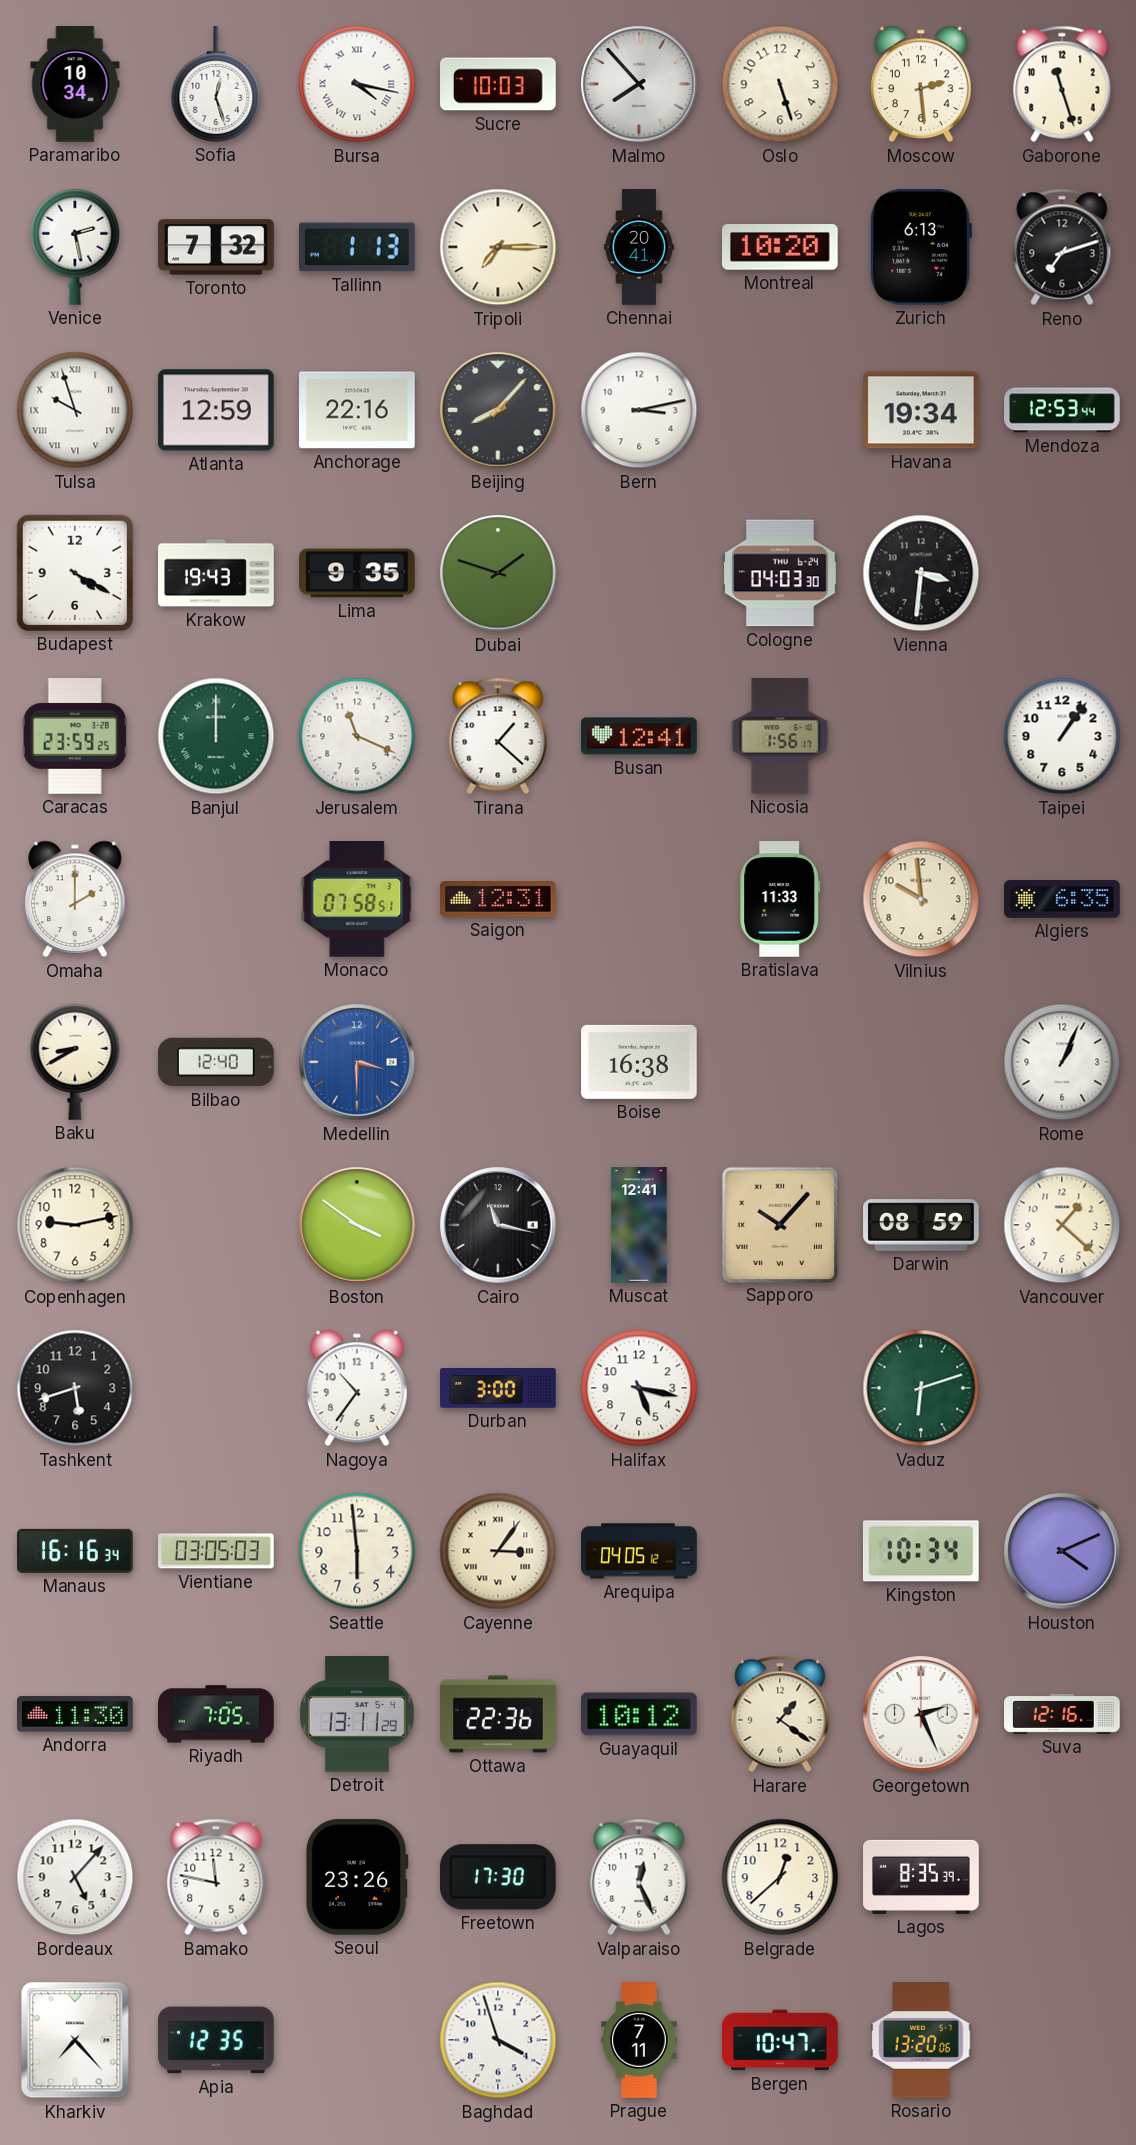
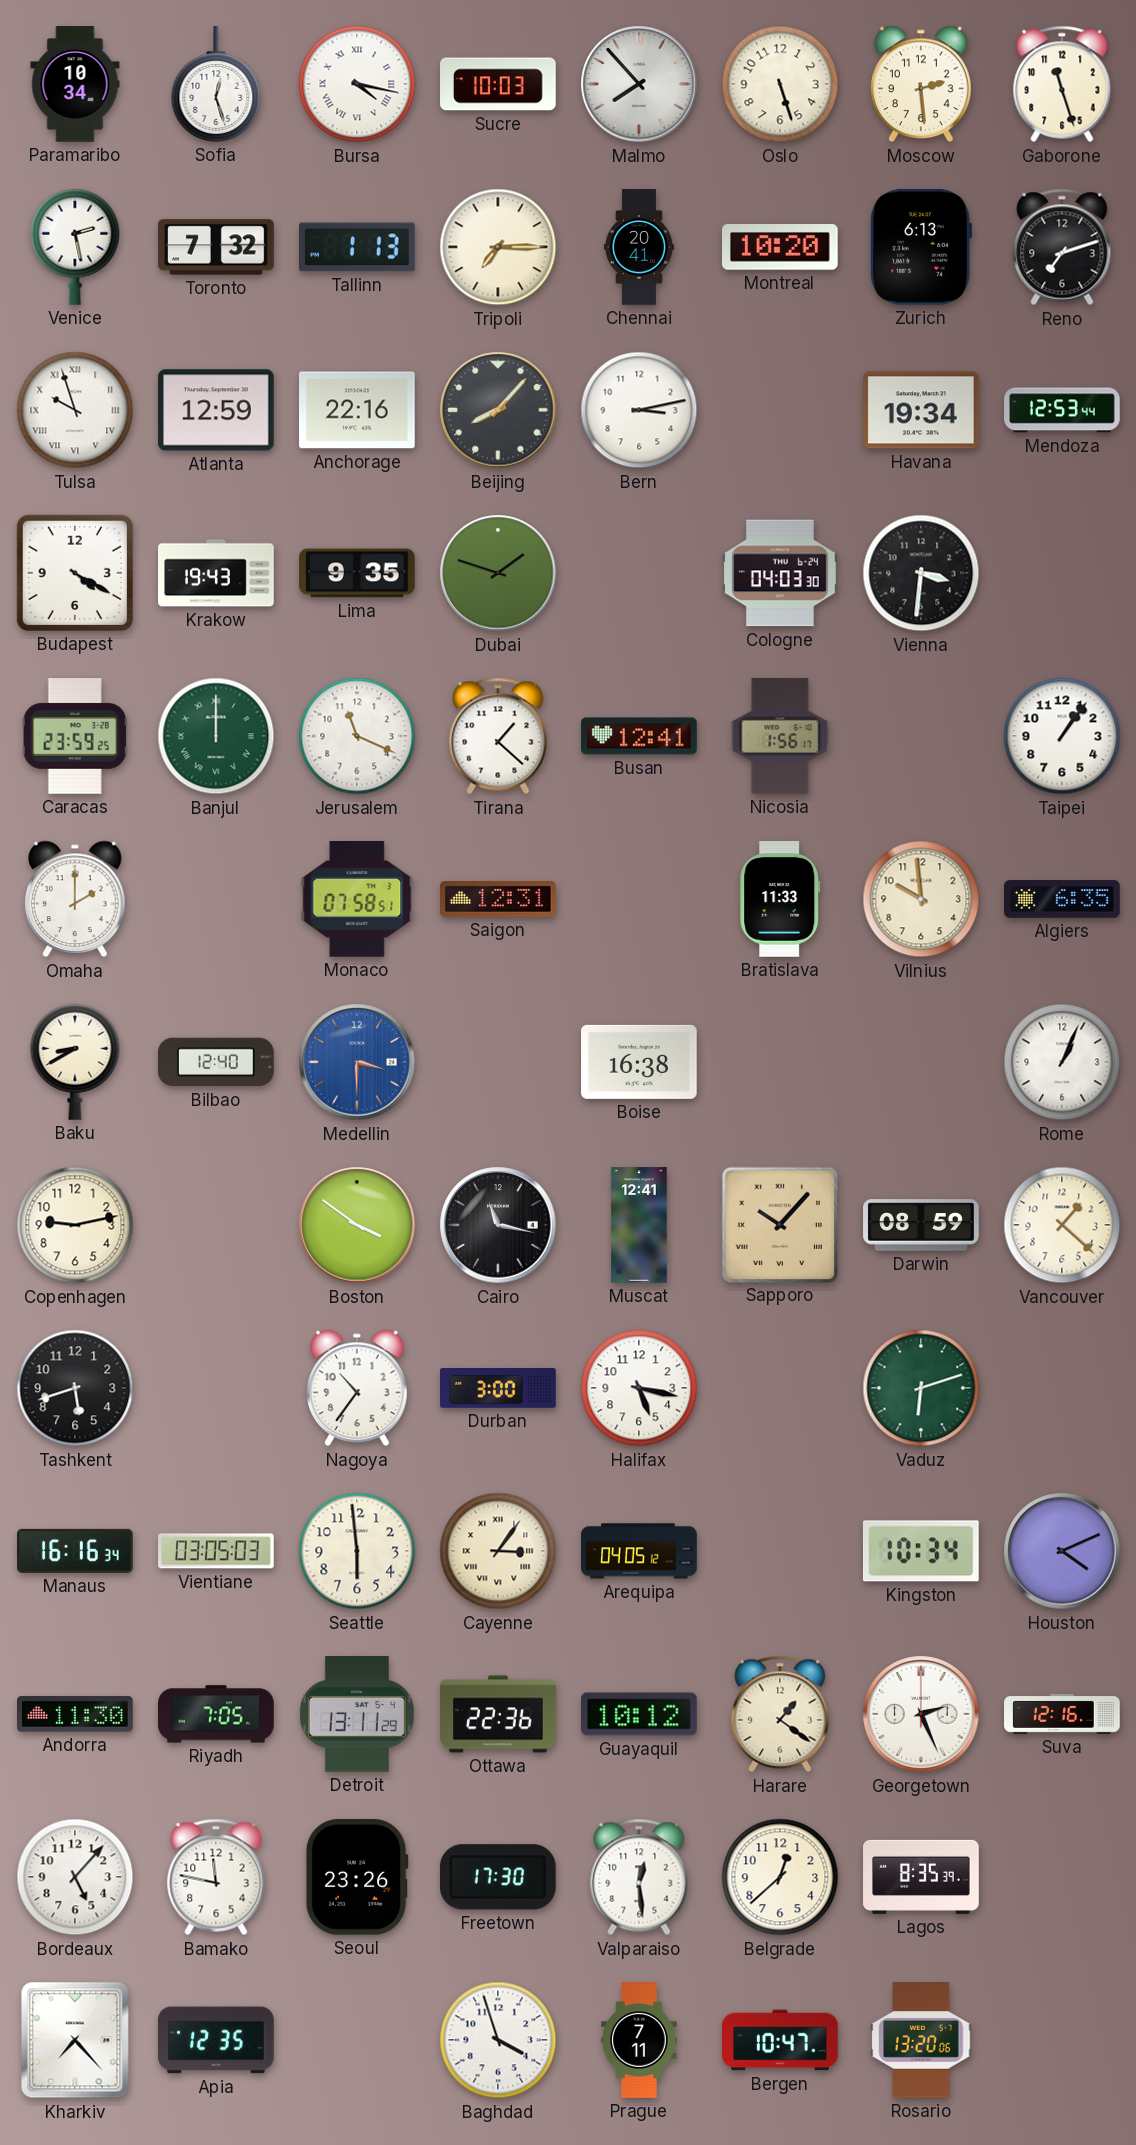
Valparaiso: 12:26 -> 12:29 (639, 1877)
